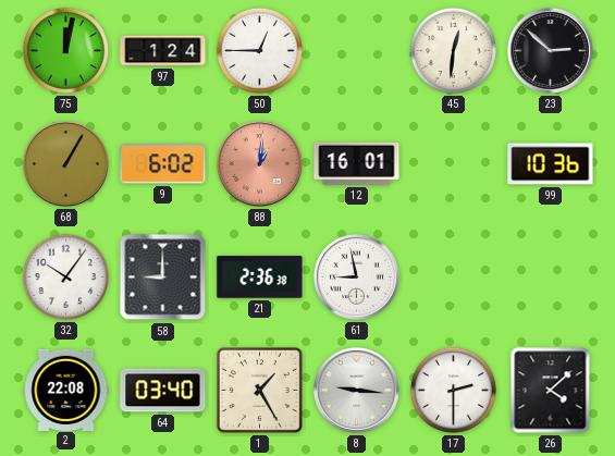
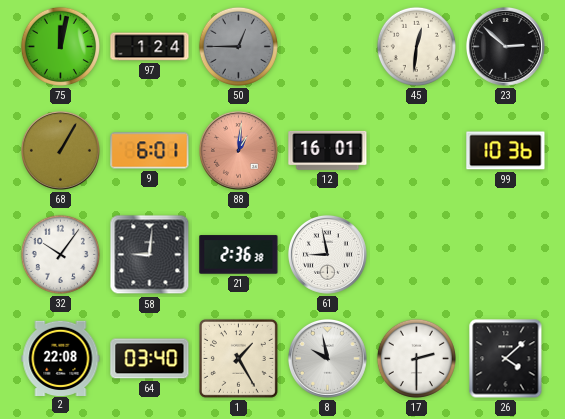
50 dial: white -> grey (238, 46)
9: 6:02 -> 6:01 (150, 151)
58: 9:00 -> 9:01 (150, 255)
8: 9:16 -> 9:58 (327, 358)
